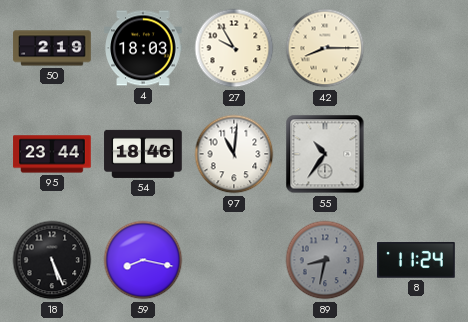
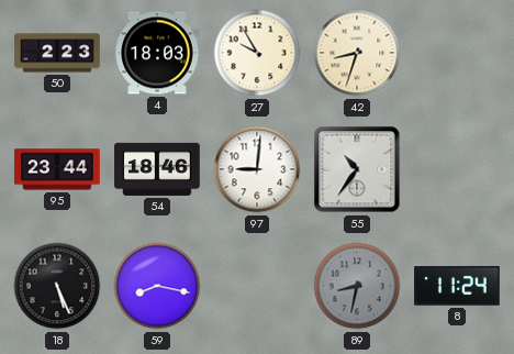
50: 2:19 -> 2:23 (57, 53)
42: 8:15 -> 8:33 (357, 53)
97: 11:01 -> 9:01 (257, 169)
